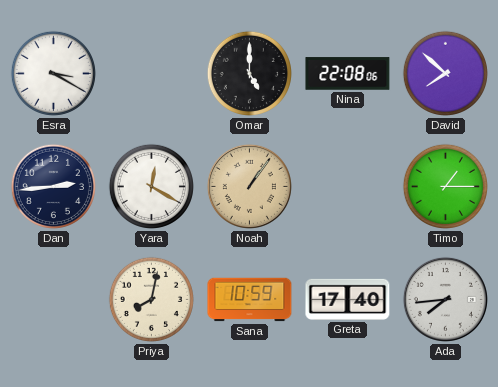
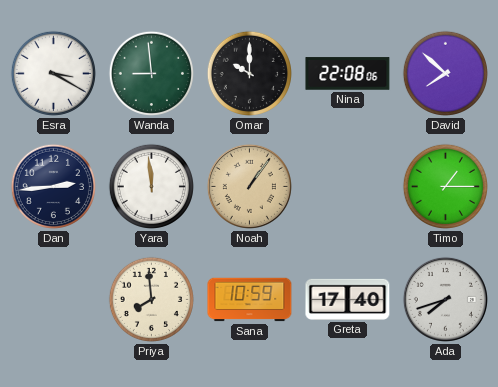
Wanda: none -> 8:59 (151, 73)
Omar: 5:00 -> 10:00 (249, 73)
Yara: 12:20 -> 11:59 (151, 186)
Priya: 8:02 -> 7:59 (151, 299)
Ada: 7:44 -> 7:42 (445, 299)
